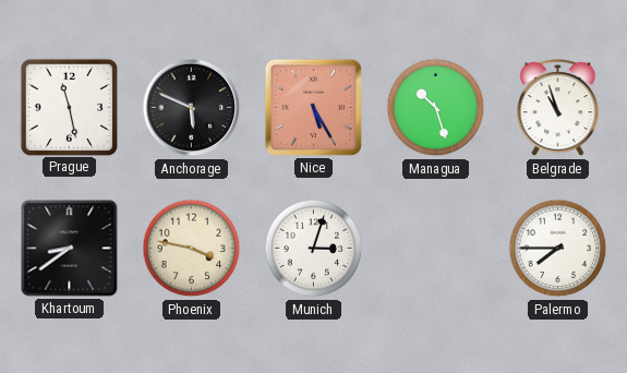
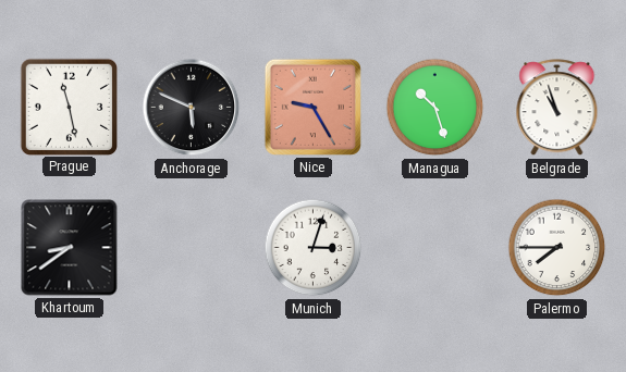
Nice: 5:25 -> 9:25 (312, 107)
Phoenix: 3:47 -> none (192, 249)
